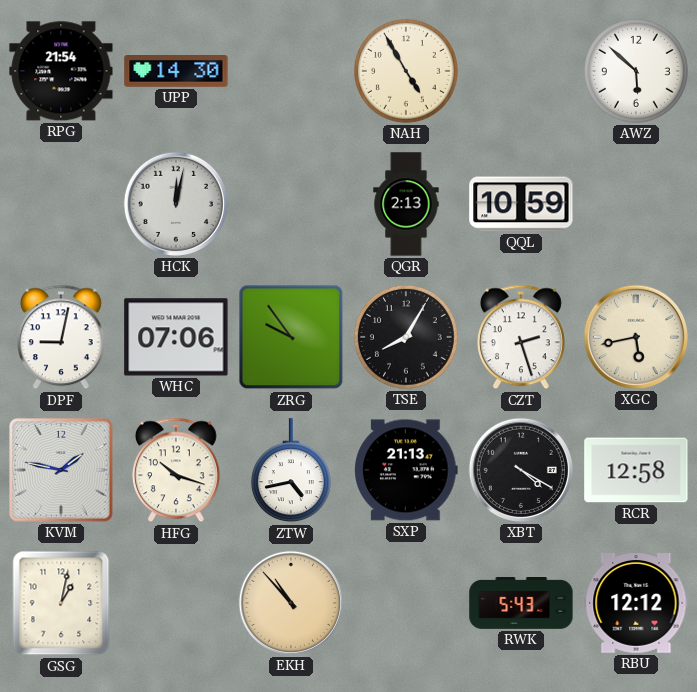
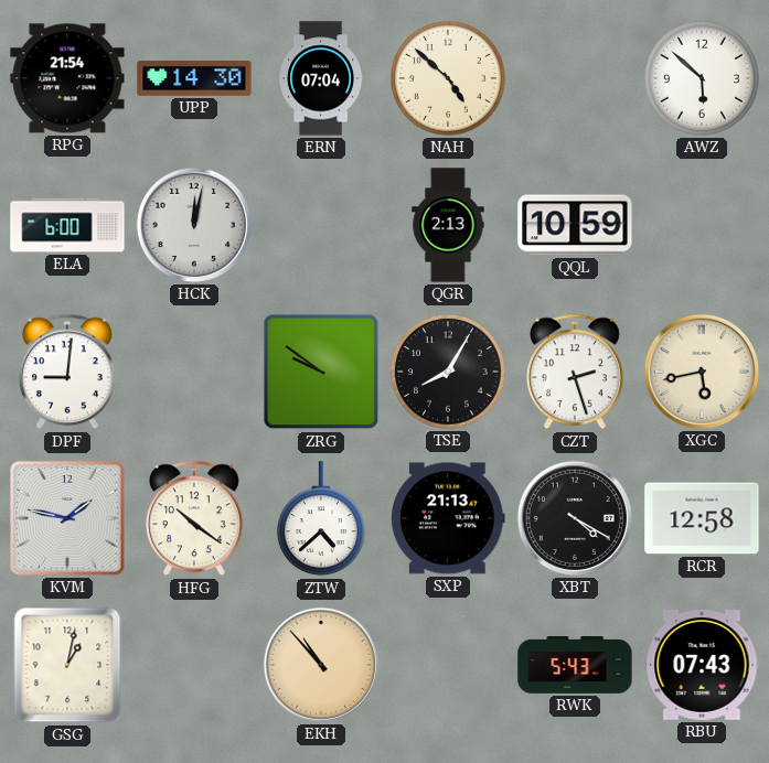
ERN: none -> 07:04 (322, 78)
NAH: 4:55 -> 4:52 (448, 78)
ELA: none -> 6:00 (67, 225)
DPF: 9:02 -> 9:01 (67, 372)
WHC: 07:06 -> none (176, 337)
ZRG: 9:54 -> 9:51 (321, 372)
HFG: 10:18 -> 10:21 (194, 518)
ZTW: 4:43 -> 4:38 (321, 519)
RBU: 12:12 -> 07:43 (702, 666)
